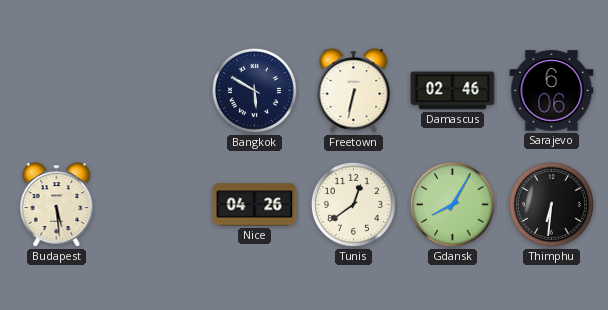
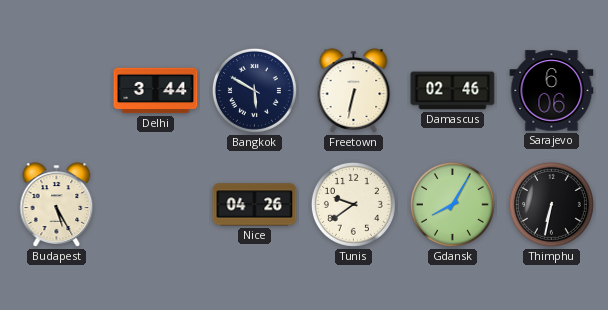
Delhi: none -> 3:44 (156, 91)
Budapest: 5:29 -> 5:25 (57, 205)
Tunis: 12:39 -> 9:39 (353, 204)
Thimphu: 6:31 -> 6:32 (551, 204)
